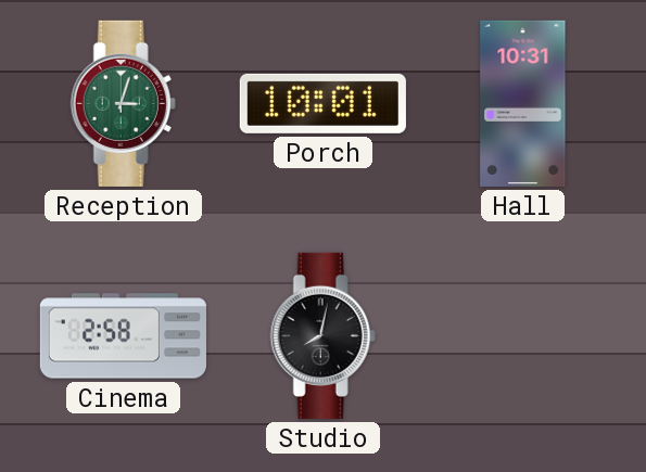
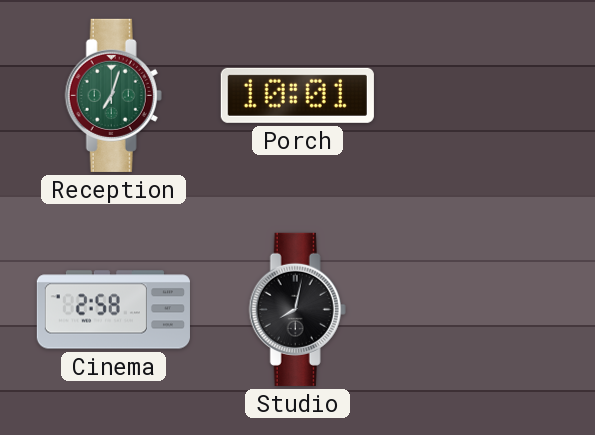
Reception: 3:03 -> 7:03 (113, 95)
Hall: 10:31 -> none (523, 103)
